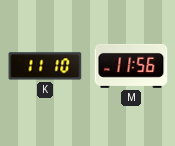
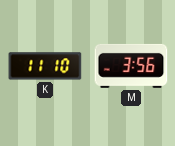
M: 11:56 -> 3:56 (131, 66)
